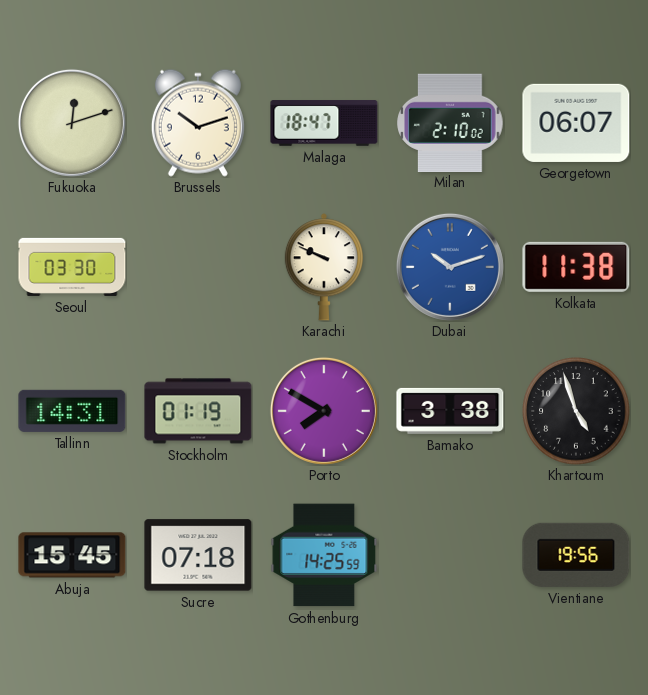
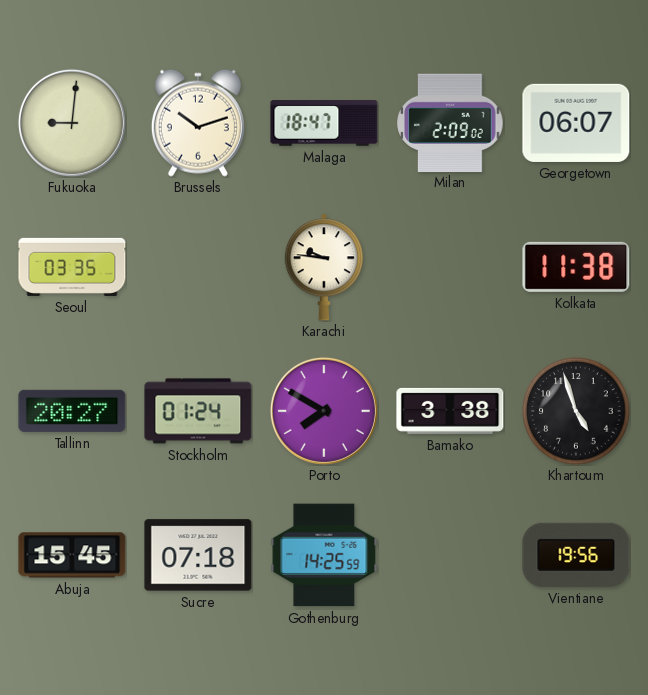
Fukuoka: 12:12 -> 9:01 (72, 123)
Milan: 2:10 -> 2:09 (450, 122)
Seoul: 03:30 -> 03:35 (72, 267)
Karachi: 9:49 -> 9:46 (324, 267)
Dubai: 10:12 -> none (450, 267)
Tallinn: 14:31 -> 20:27 (72, 411)
Stockholm: 01:19 -> 01:24 (198, 411)
